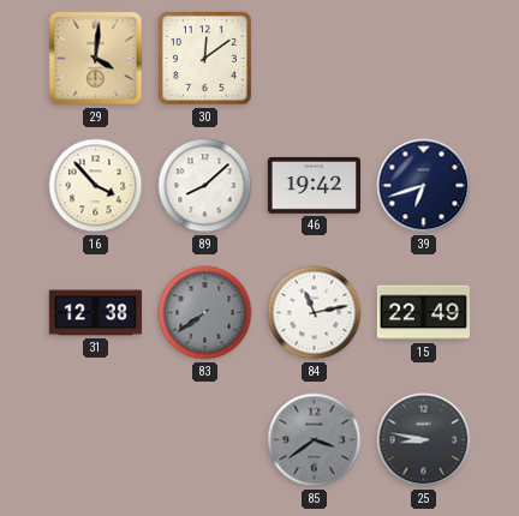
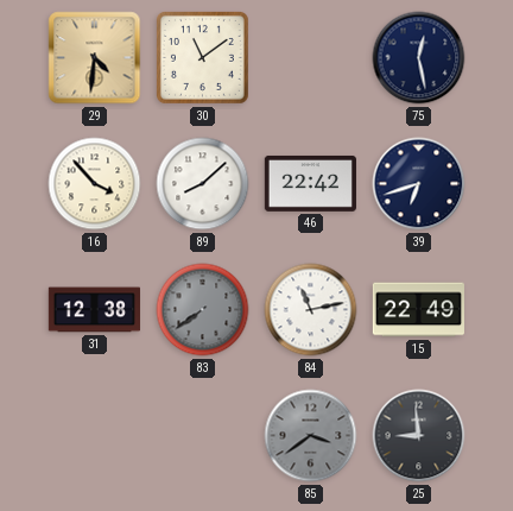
29: 4:01 -> 4:31 (95, 58)
30: 12:09 -> 11:09 (202, 57)
75: none -> 12:28 (419, 58)
46: 19:42 -> 22:42 (310, 183)
25: 8:47 -> 8:59 (419, 436)
